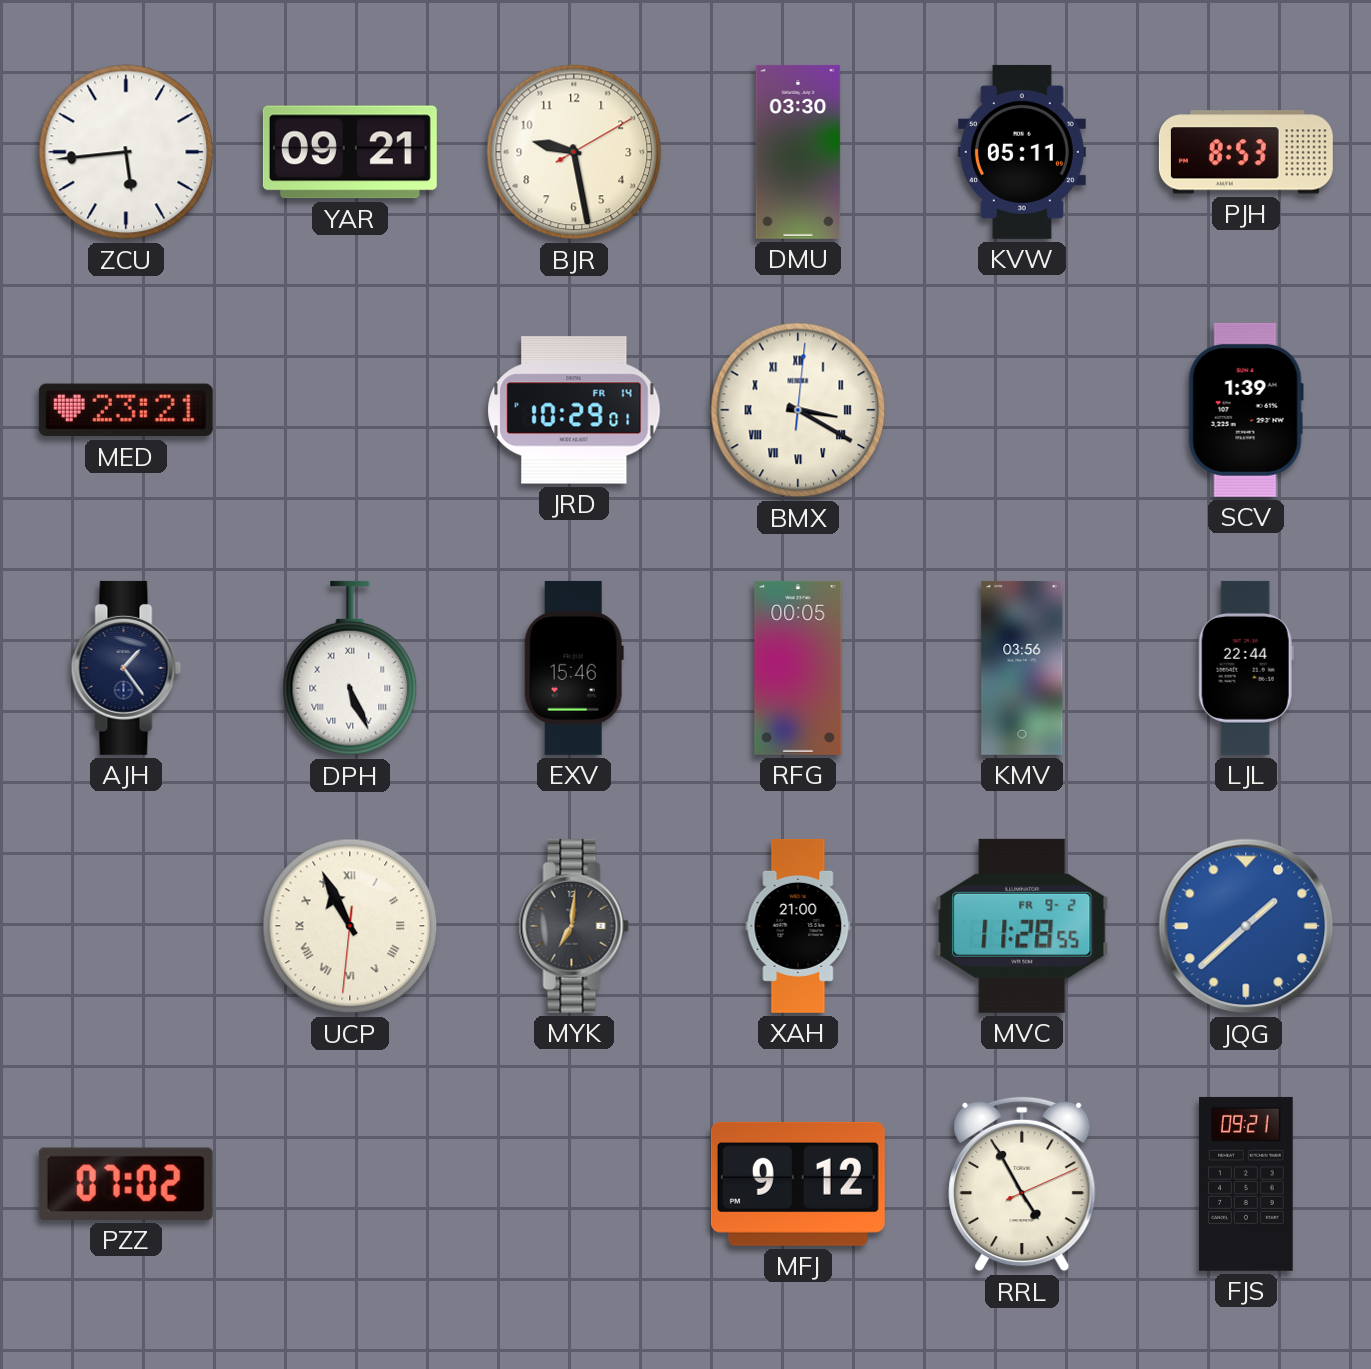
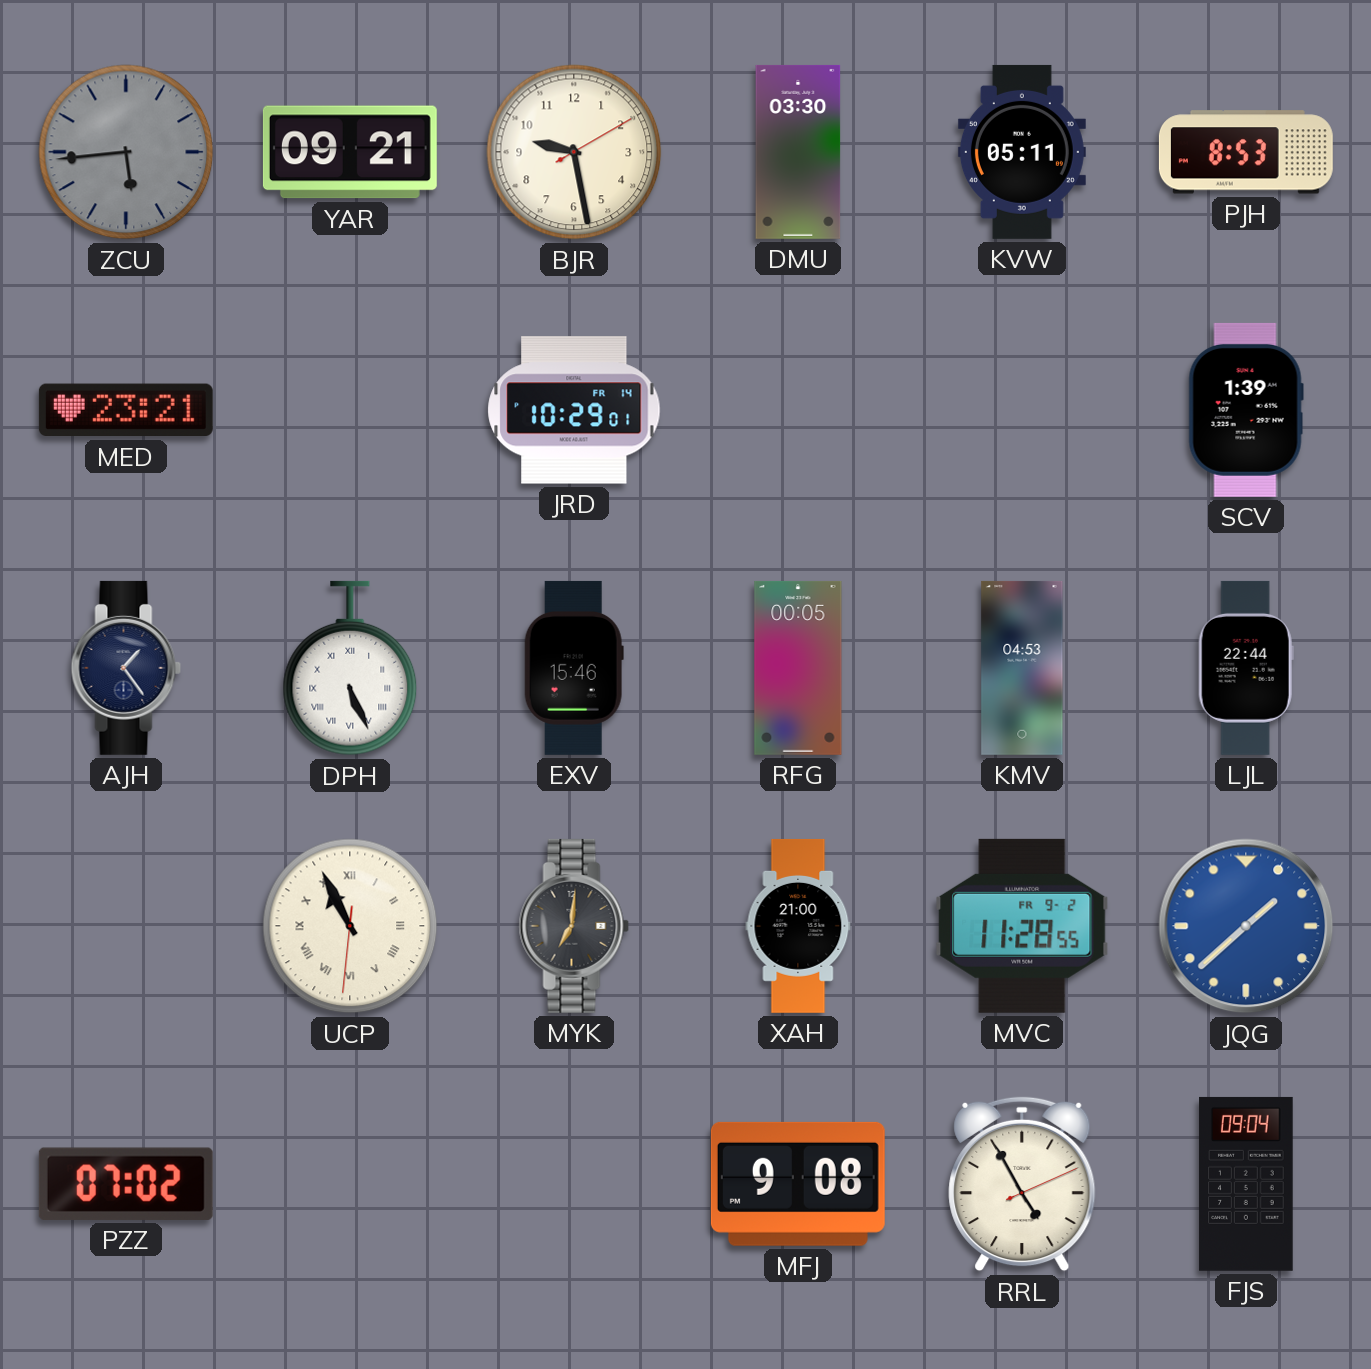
ZCU dial: white -> grey (126, 152)
BMX: 3:20 -> none (798, 410)
KMV: 03:56 -> 04:53 (1022, 668)
MFJ: 9:12 -> 9:08 (798, 1184)
FJS: 09:21 -> 09:04 (1246, 1184)
